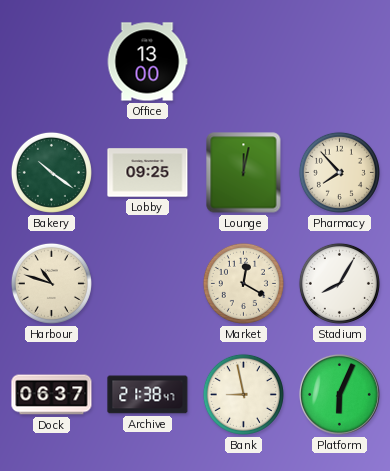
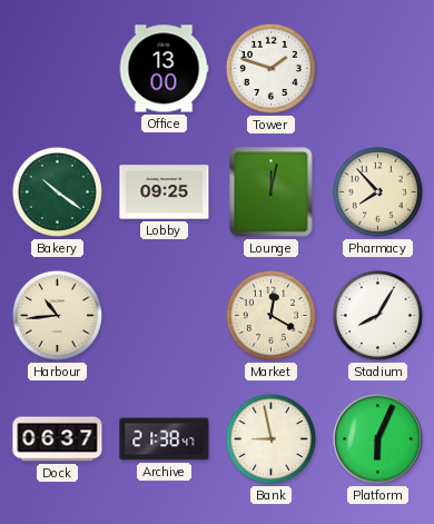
Tower: none -> 1:48 (270, 68)
Harbour: 10:48 -> 10:44 (57, 315)
